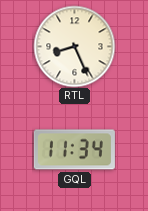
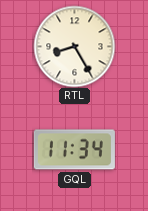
RTL: 8:26 -> 8:25 (74, 46)
